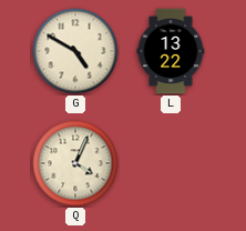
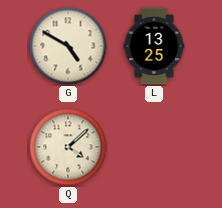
L: 13:22 -> 13:25 (154, 46)
Q: 4:04 -> 4:08 (68, 147)
